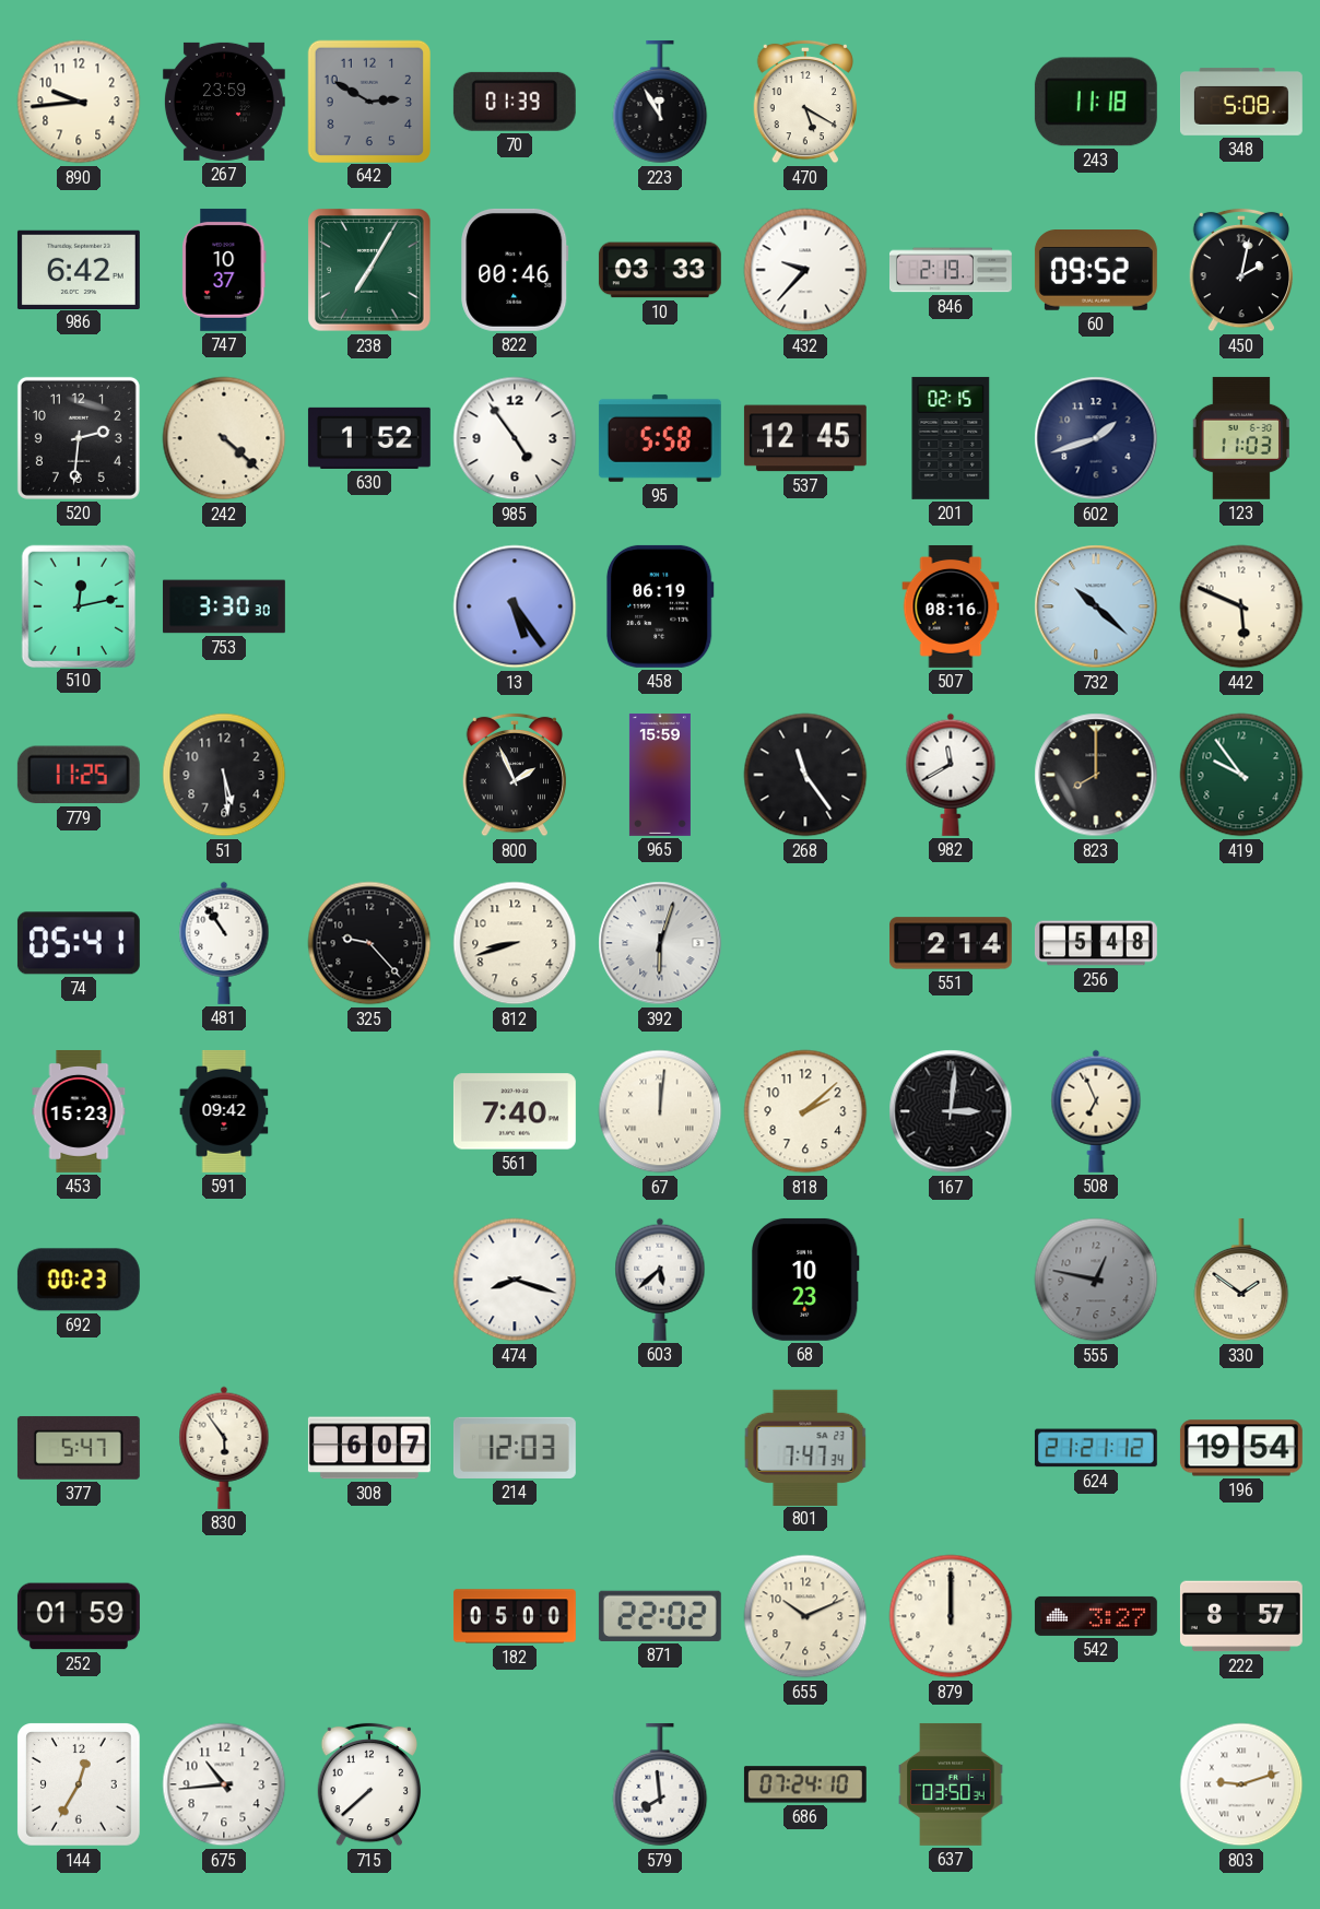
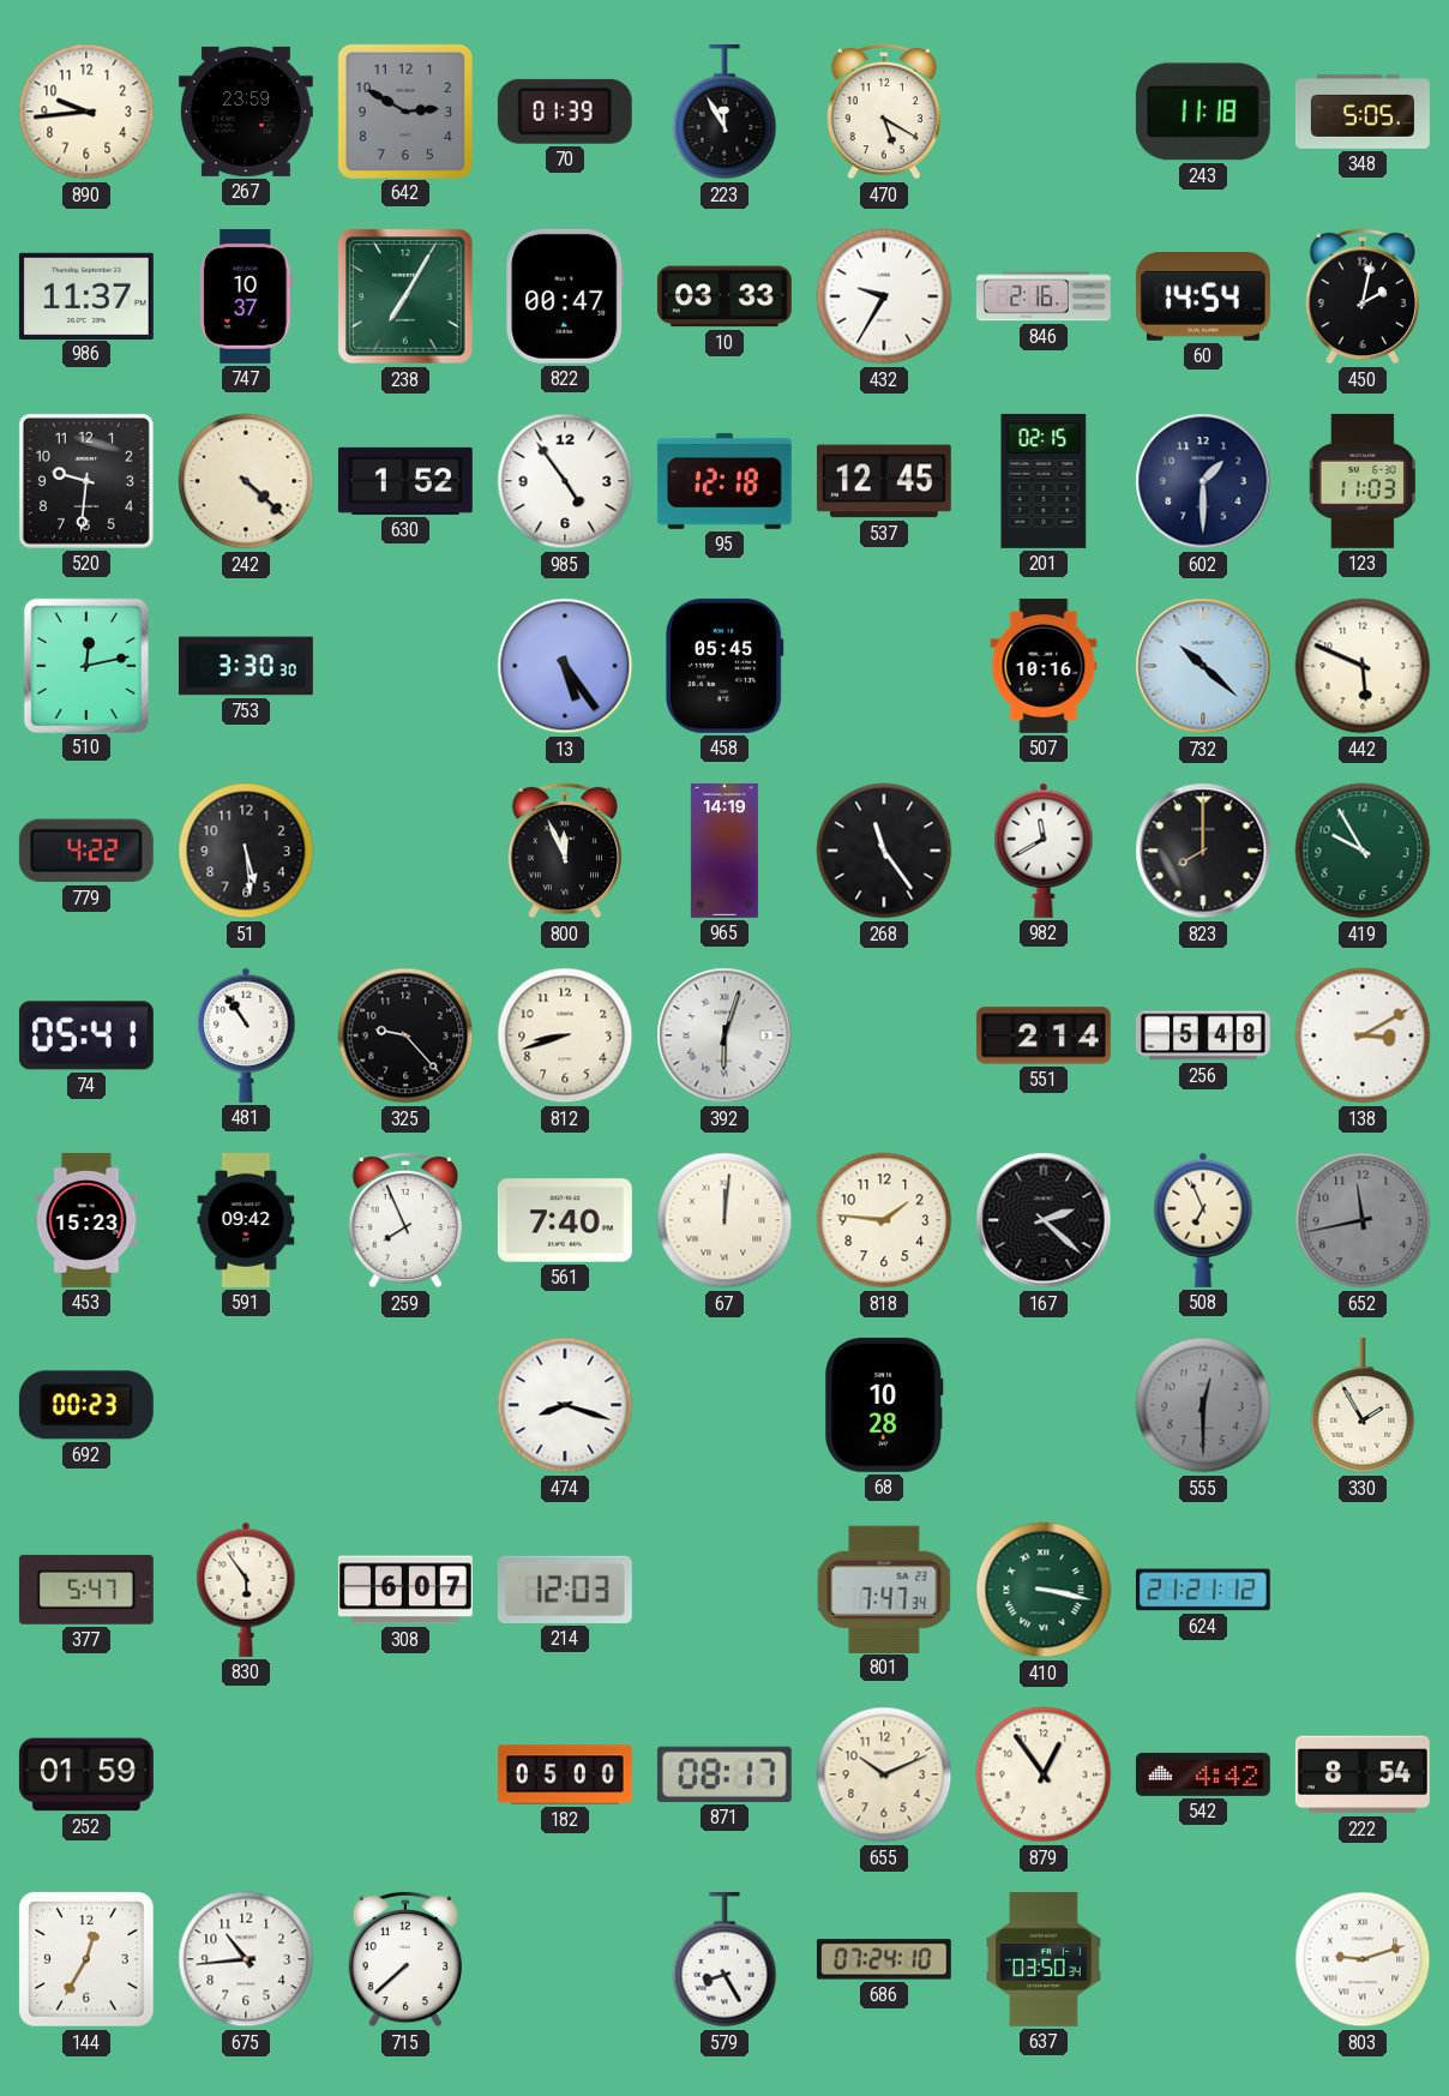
348: 5:08 -> 5:05 (1363, 112)
986: 6:42 -> 11:37 (86, 295)
822: 00:46 -> 00:47 (565, 296)
432: 9:37 -> 9:35 (884, 296)
846: 2:19 -> 2:16 (1044, 296)
60: 09:52 -> 14:54 (1203, 298)
520: 2:31 -> 9:31 (86, 481)
95: 5:58 -> 12:18 (725, 481)
602: 1:42 -> 1:30 (1203, 481)
458: 06:19 -> 05:45 (725, 666)
507: 08:16 -> 10:16 (1044, 666)
779: 11:25 -> 4:22 (86, 851)
800: 1:56 -> 11:56 (565, 851)
965: 15:59 -> 14:19 (725, 851)
419: 9:54 -> 9:55 (1363, 851)
138: none -> 3:10 (1363, 1035)
259: none -> 7:56 (405, 1220)
818: 2:08 -> 1:46 (884, 1220)
167: 3:01 -> 2:22 (1044, 1220)
652: none -> 11:43 (1363, 1220)
603: 5:38 -> none (660, 1280)
68: 10:23 -> 10:28 (885, 1405)
555: 12:47 -> 12:30 (1203, 1405)
330: 1:51 -> 1:55 (1363, 1405)
410: none -> 3:17 (1044, 1590)
196: 19:54 -> none (1241, 1448)
871: 22:02 -> 08:17 (725, 1774)
879: 12:00 -> 12:54 (1044, 1774)
542: 3:27 -> 4:42 (1203, 1774)
222: 8:57 -> 8:54 (1363, 1774)
579: 7:59 -> 8:25 (725, 1959)
